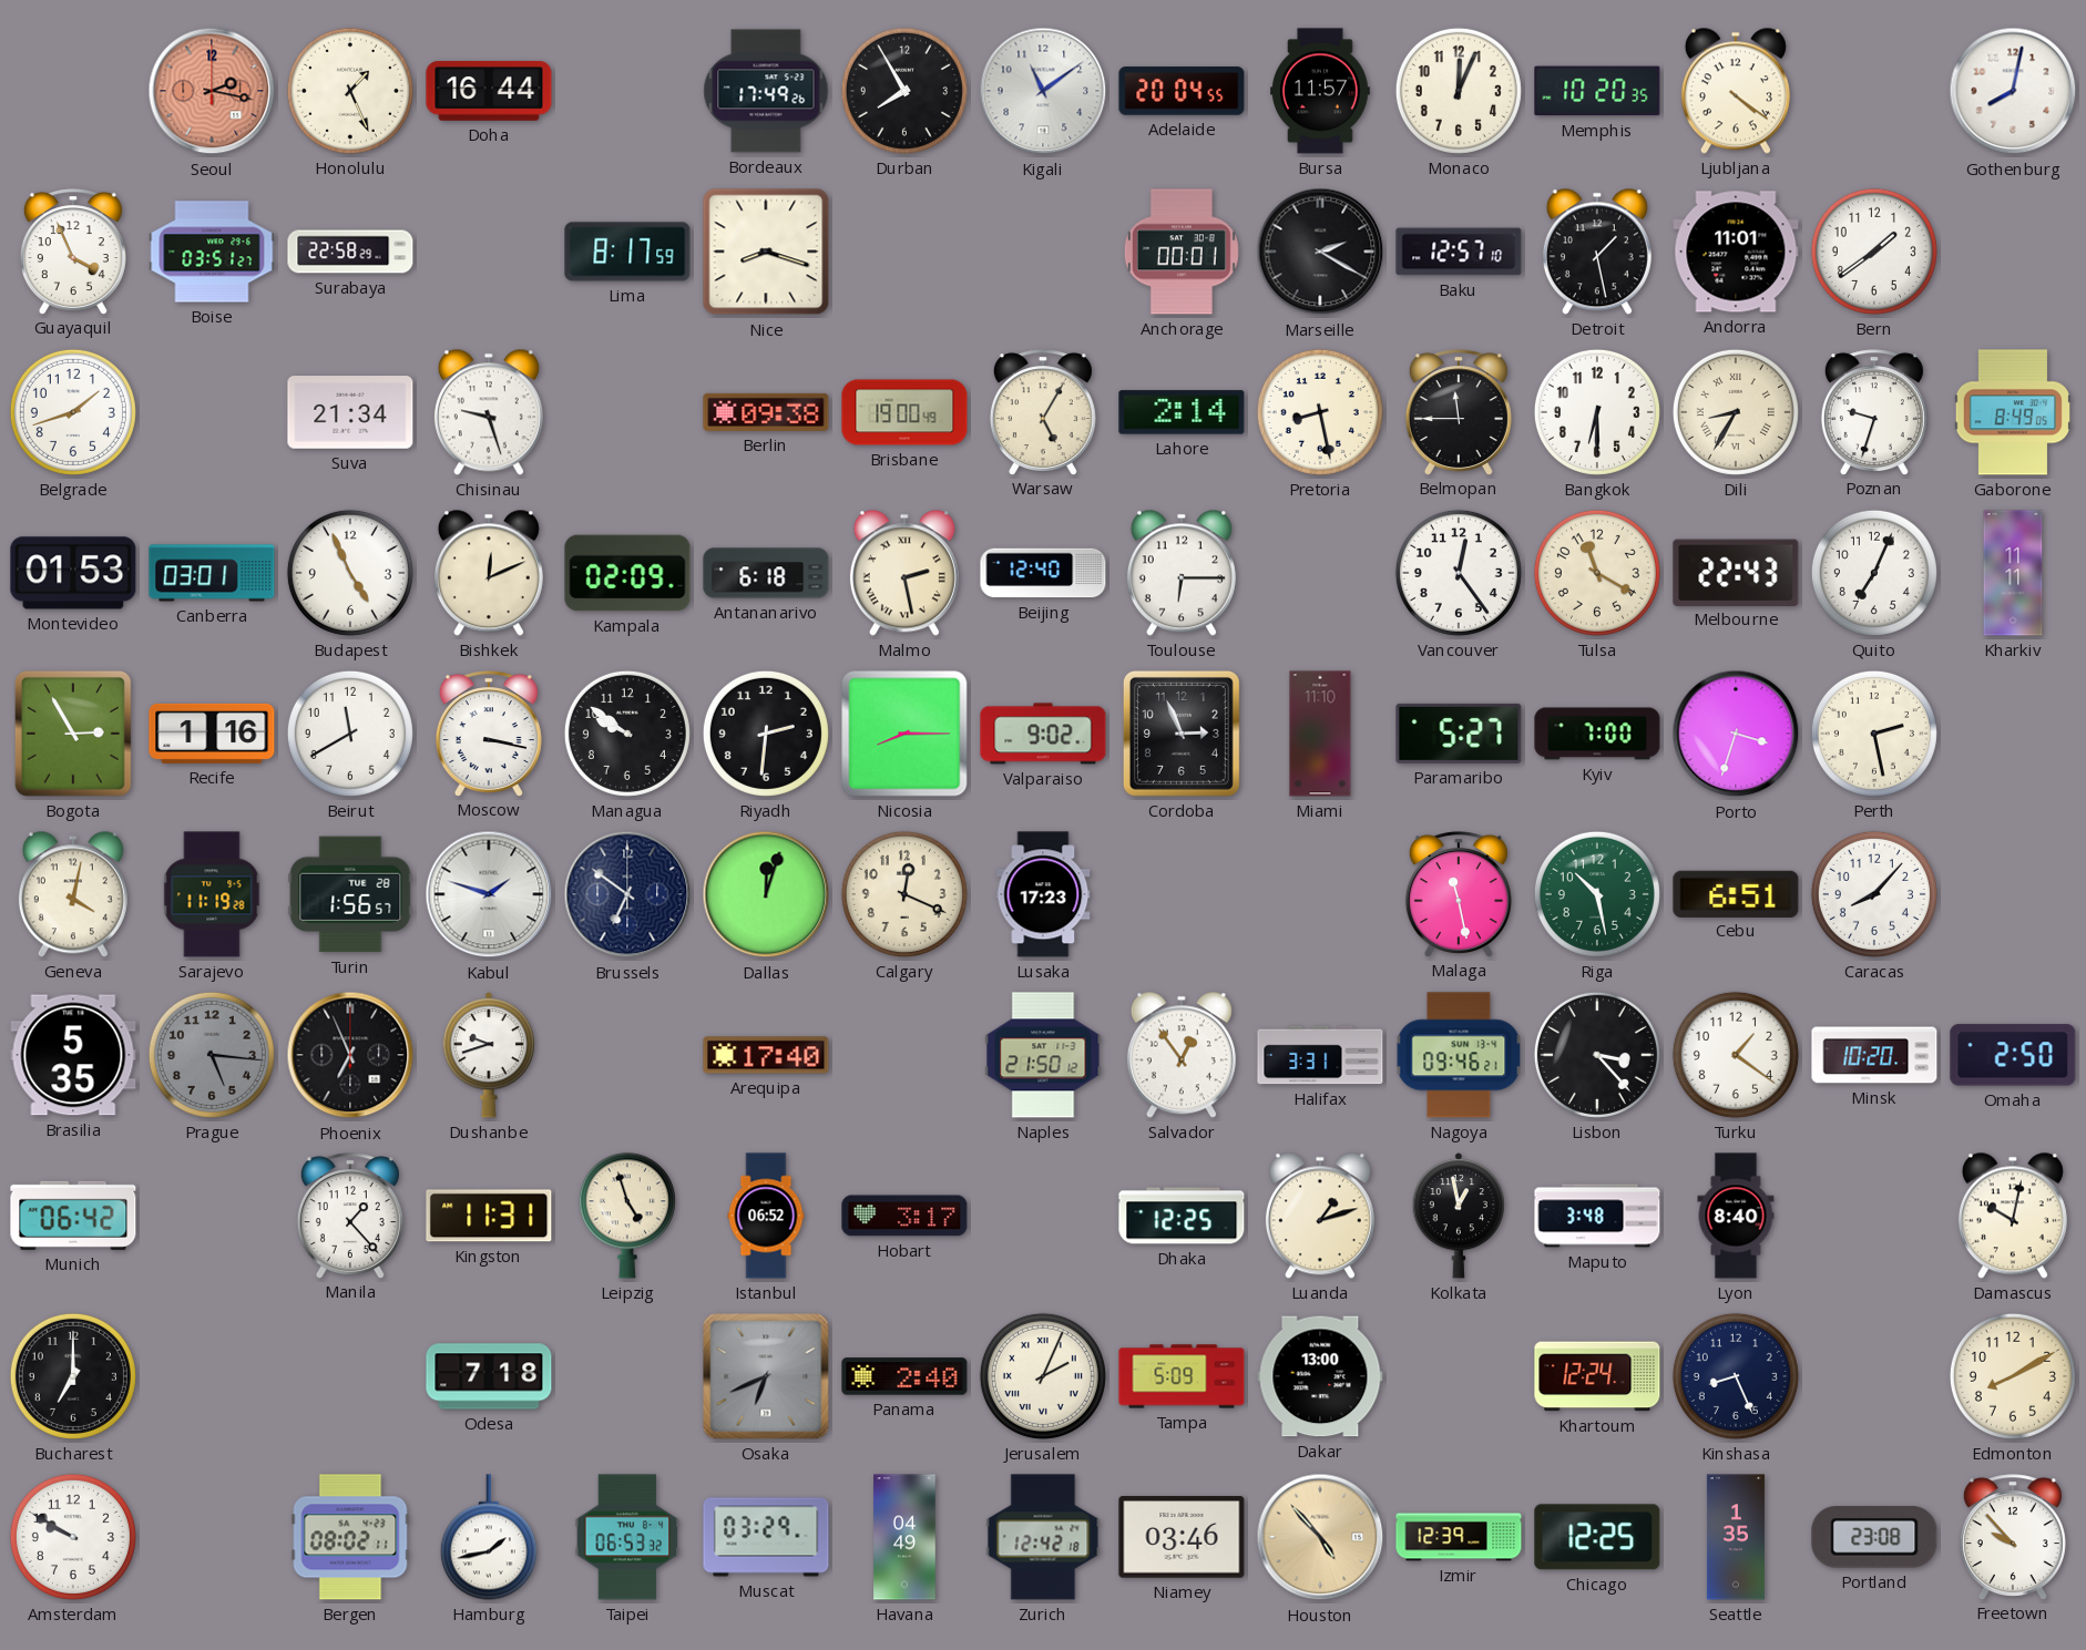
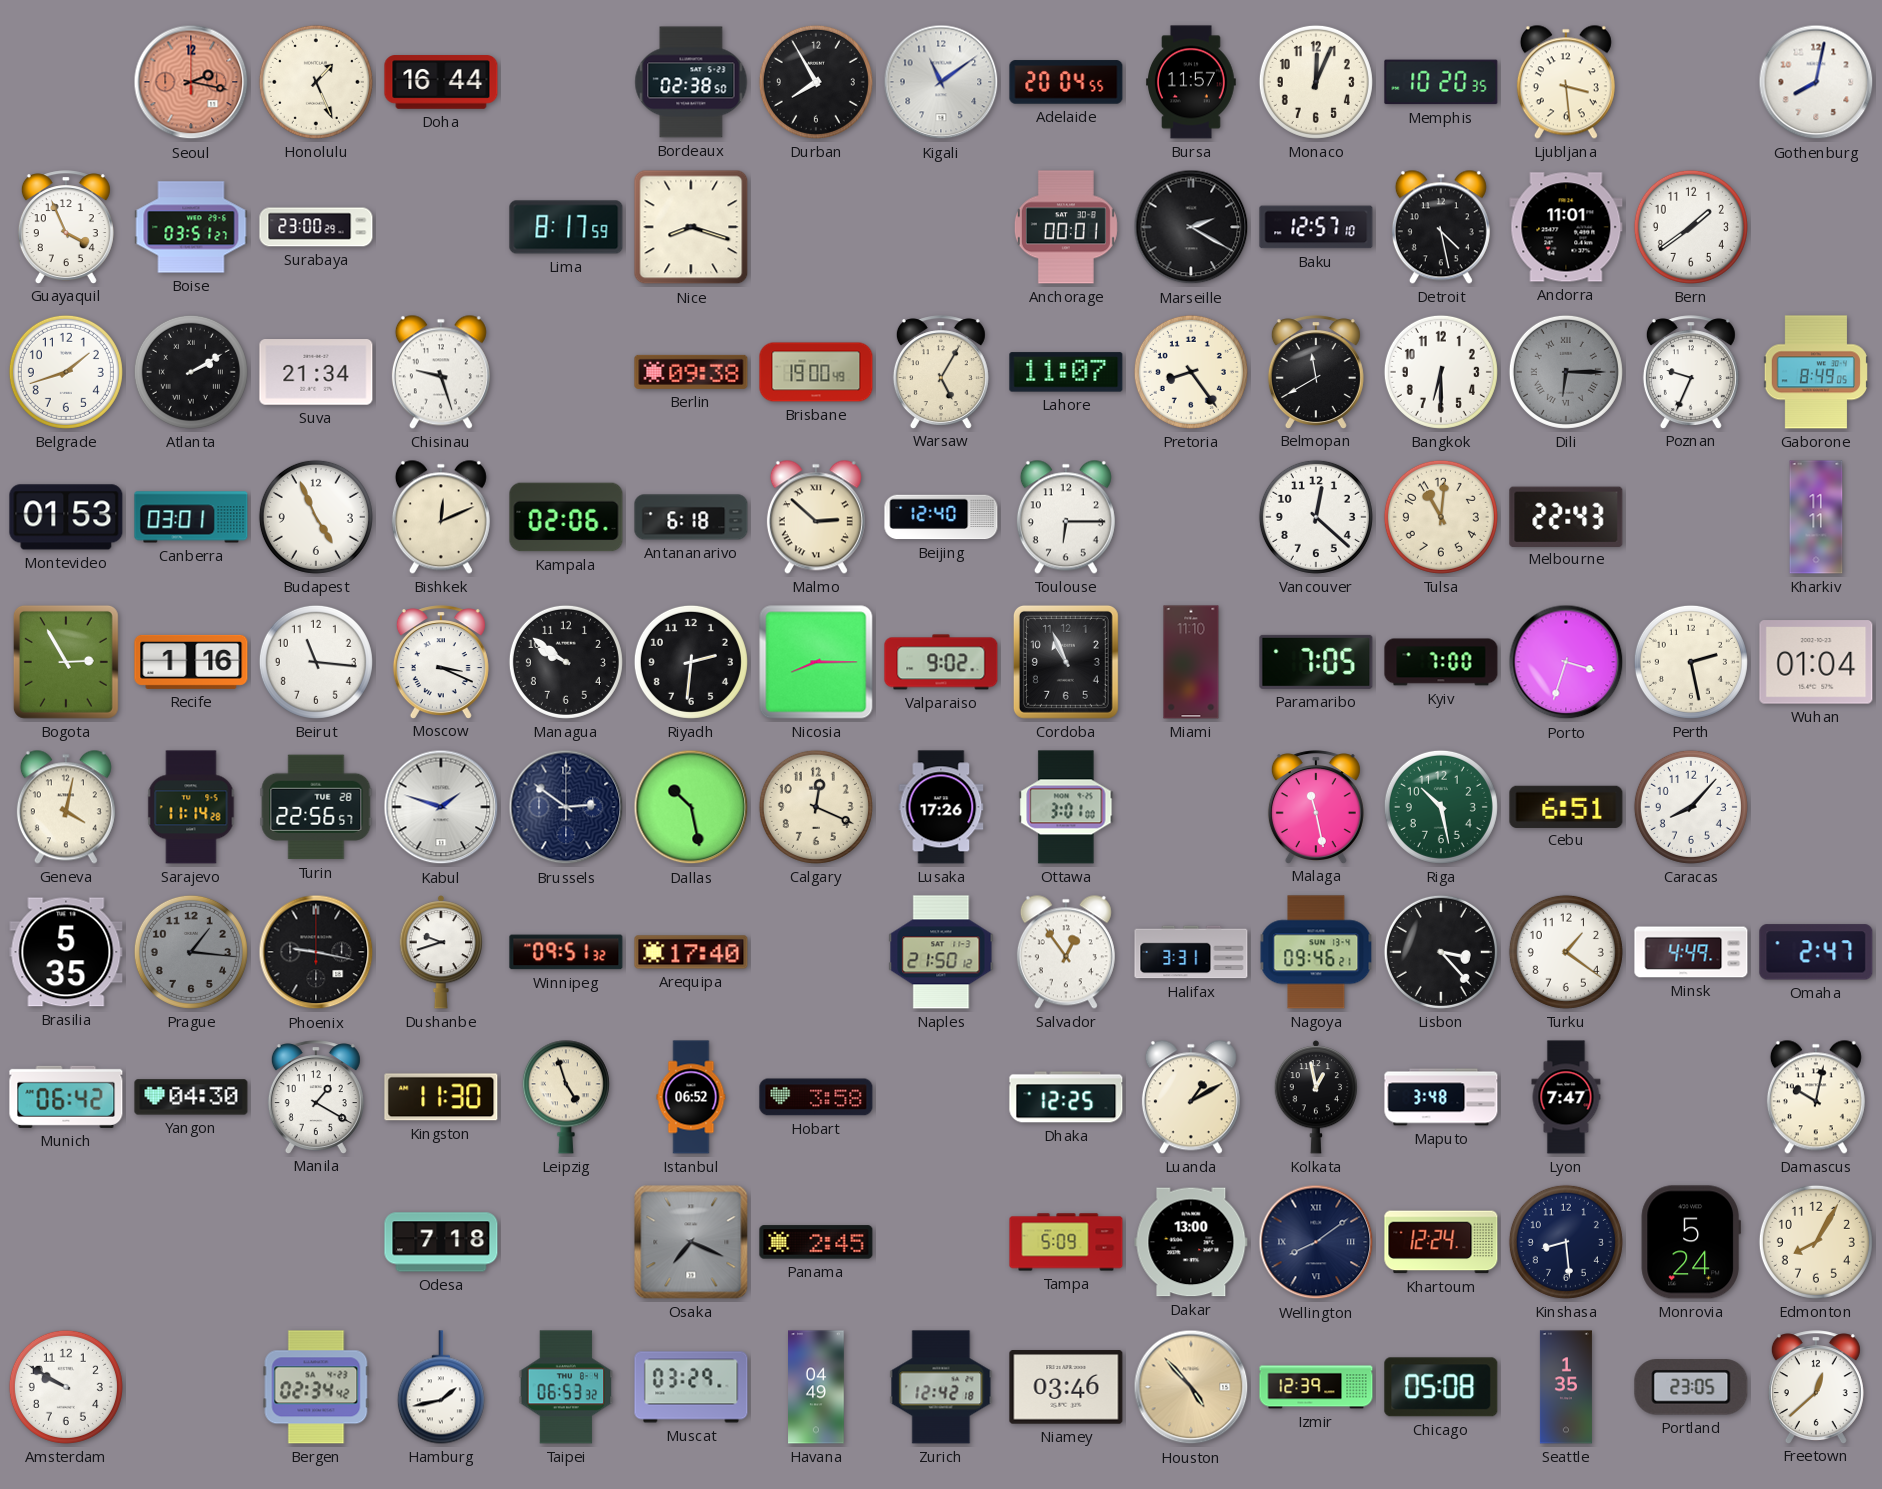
Bordeaux: 17:49 -> 02:38 (691, 82)
Ljubljana: 4:21 -> 3:29 (1566, 82)
Surabaya: 22:58 -> 23:00 (316, 227)
Detroit: 1:28 -> 4:28 (1441, 227)
Atlanta: none -> 2:10 (191, 372)
Lahore: 2:14 -> 11:07 (1066, 372)
Pretoria: 8:28 -> 8:24 (1191, 372)
Belmopan: 11:45 -> 11:40 (1316, 372)
Dili: 8:35 -> 6:15 (1566, 372)
Dili dial: cream -> grey (1566, 372)
Poznan: 9:33 -> 9:34 (1691, 372)
Kampala: 02:09 -> 02:06 (566, 517)
Malmo: 2:28 -> 2:52 (816, 517)
Vancouver: 12:24 -> 12:22 (1316, 517)
Tulsa: 11:20 -> 11:01 (1441, 517)
Quito: 7:04 -> none (1874, 573)
Beirut: 11:40 -> 11:16 (316, 662)
Moscow: 3:17 -> 3:19 (441, 662)
Cordoba: 2:56 -> 10:56 (1066, 662)
Paramaribo: 5:27 -> 7:05 (1316, 662)
Wuhan: none -> 01:04 (1816, 662)
Sarajevo: 11:19 -> 11:14 (191, 807)
Turin: 1:56 -> 22:56 (316, 807)
Brussels: 6:51 -> 2:51 (566, 807)
Dallas: 12:03 -> 10:28 (691, 807)
Lusaka: 17:23 -> 17:26 (941, 807)
Ottawa: none -> 3:01 (1066, 807)
Prague: 5:16 -> 1:16 (191, 952)
Phoenix: 6:56 -> 9:17 (316, 952)
Winnipeg: none -> 09:51 (566, 952)
Minsk: 10:20 -> 4:49 (1691, 952)
Omaha: 2:50 -> 2:47 (1816, 952)
Yangon: none -> 04:30 (191, 1097)
Manila: 1:23 -> 1:20 (316, 1097)
Kingston: 11:31 -> 11:30 (441, 1097)
Hobart: 3:17 -> 3:58 (816, 1097)
Luanda: 1:12 -> 1:10 (1191, 1097)
Lyon: 8:40 -> 7:47 (1566, 1097)
Bucharest: 7:00 -> none (73, 1376)
Osaka: 6:41 -> 7:19 (691, 1242)
Panama: 2:40 -> 2:45 (816, 1242)
Jerusalem: 2:04 -> none (1043, 1376)
Wellington: none -> 8:09 (1316, 1242)
Kinshasa: 8:26 -> 8:29 (1566, 1242)
Monrovia: none -> 5:24 (1691, 1242)
Edmonton: 8:10 -> 8:05 (1816, 1242)
Bergen: 08:02 -> 02:34 (316, 1387)
Chicago: 12:25 -> 05:08 (1441, 1387)
Portland: 23:08 -> 23:05 (1691, 1387)
Freetown: 9:53 -> 12:38 (1816, 1387)
